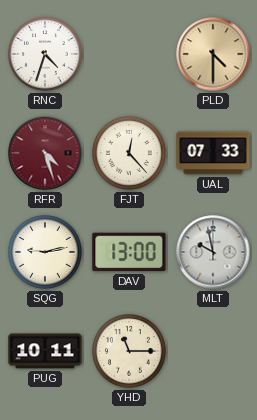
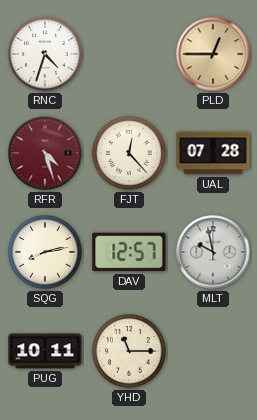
PLD: 4:30 -> 12:45 (213, 54)
UAL: 07:33 -> 07:28 (213, 153)
SQG: 9:13 -> 8:13 (46, 253)
DAV: 13:00 -> 12:57 (129, 252)
